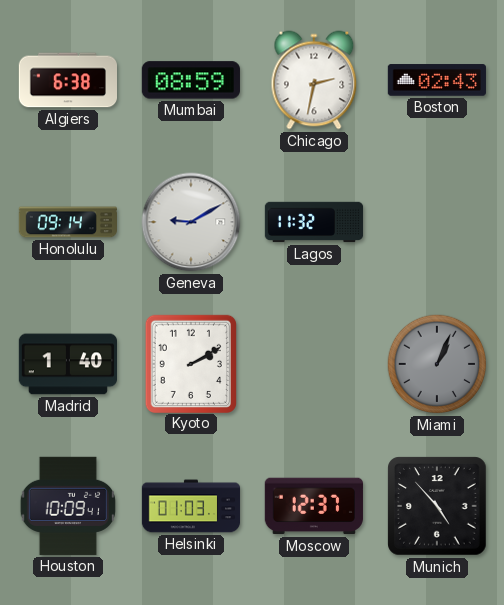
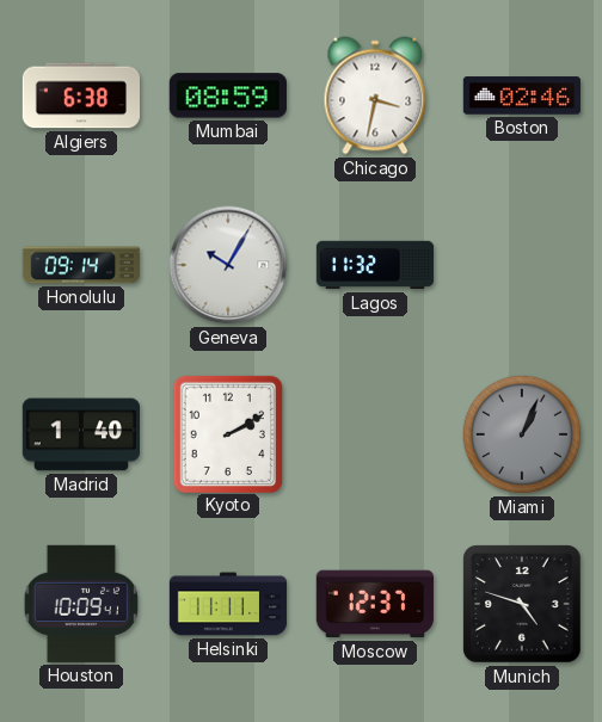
Chicago: 2:32 -> 3:32 (375, 95)
Boston: 02:43 -> 02:46 (521, 95)
Geneva: 9:10 -> 10:05 (228, 265)
Helsinki: 01:03 -> 11:11 (228, 604)
Munich: 4:53 -> 4:48 (522, 604)
